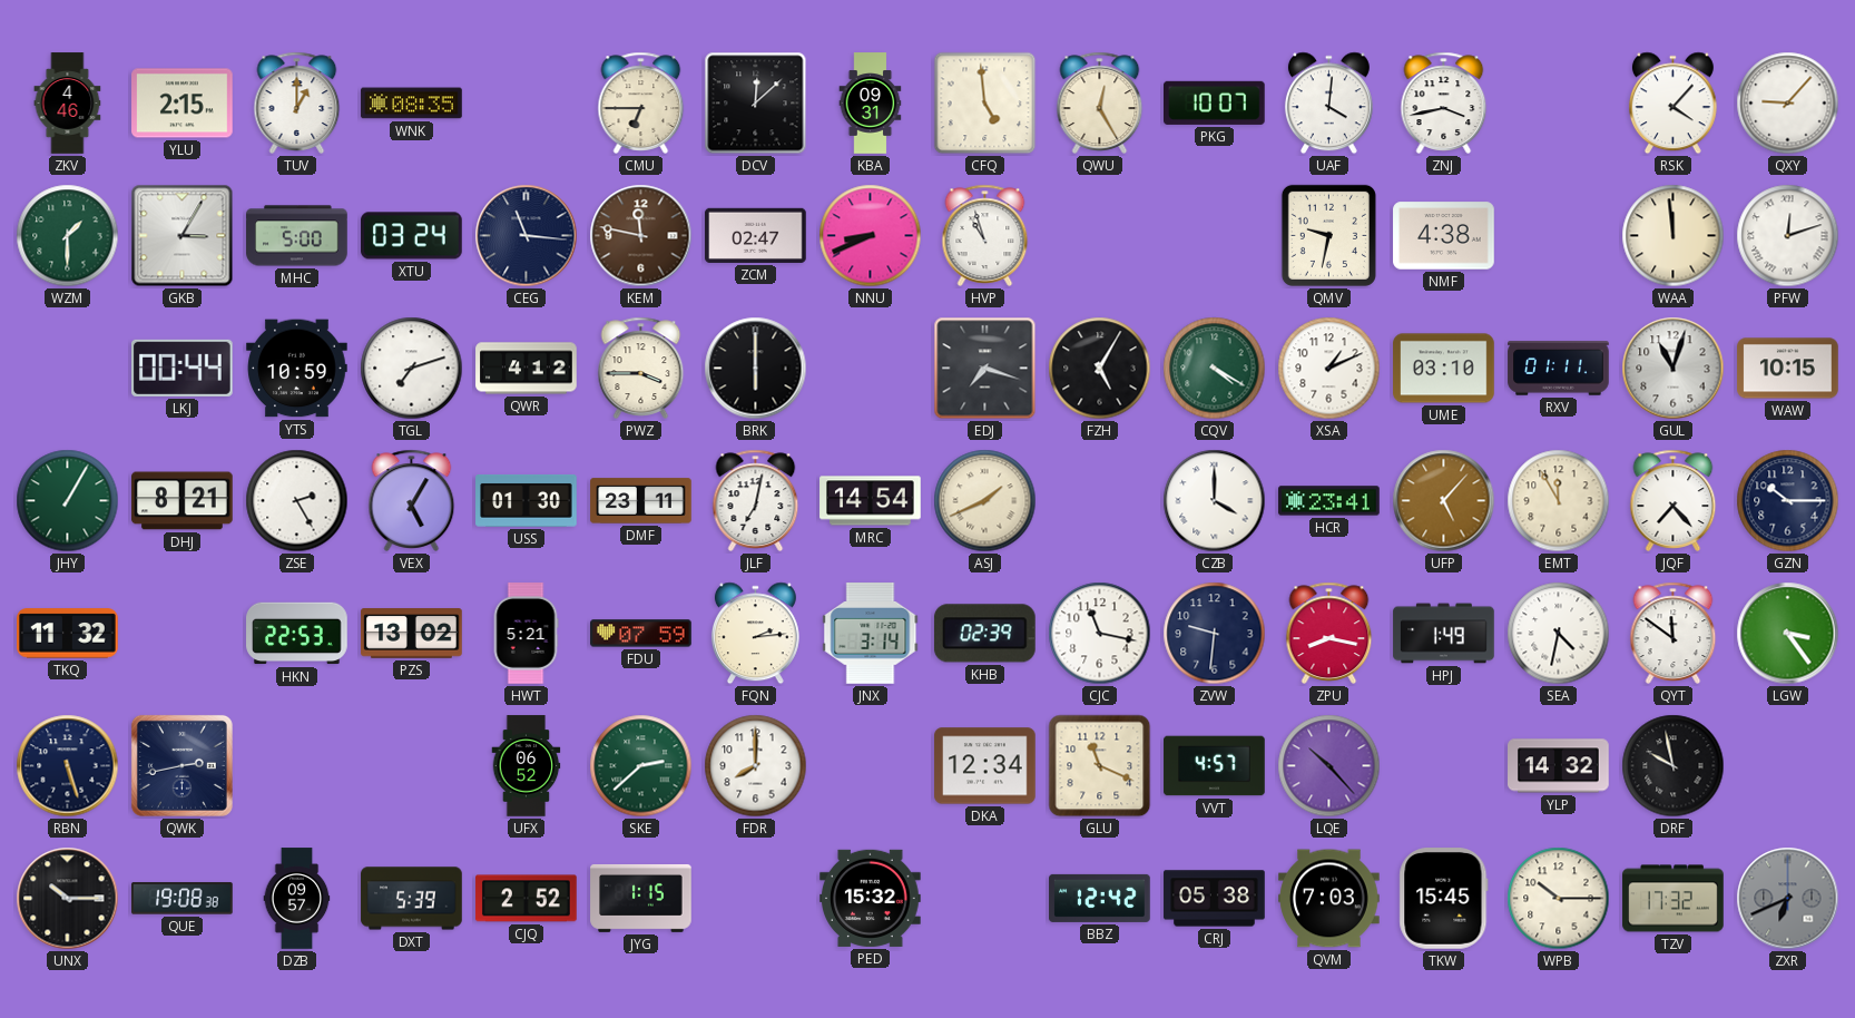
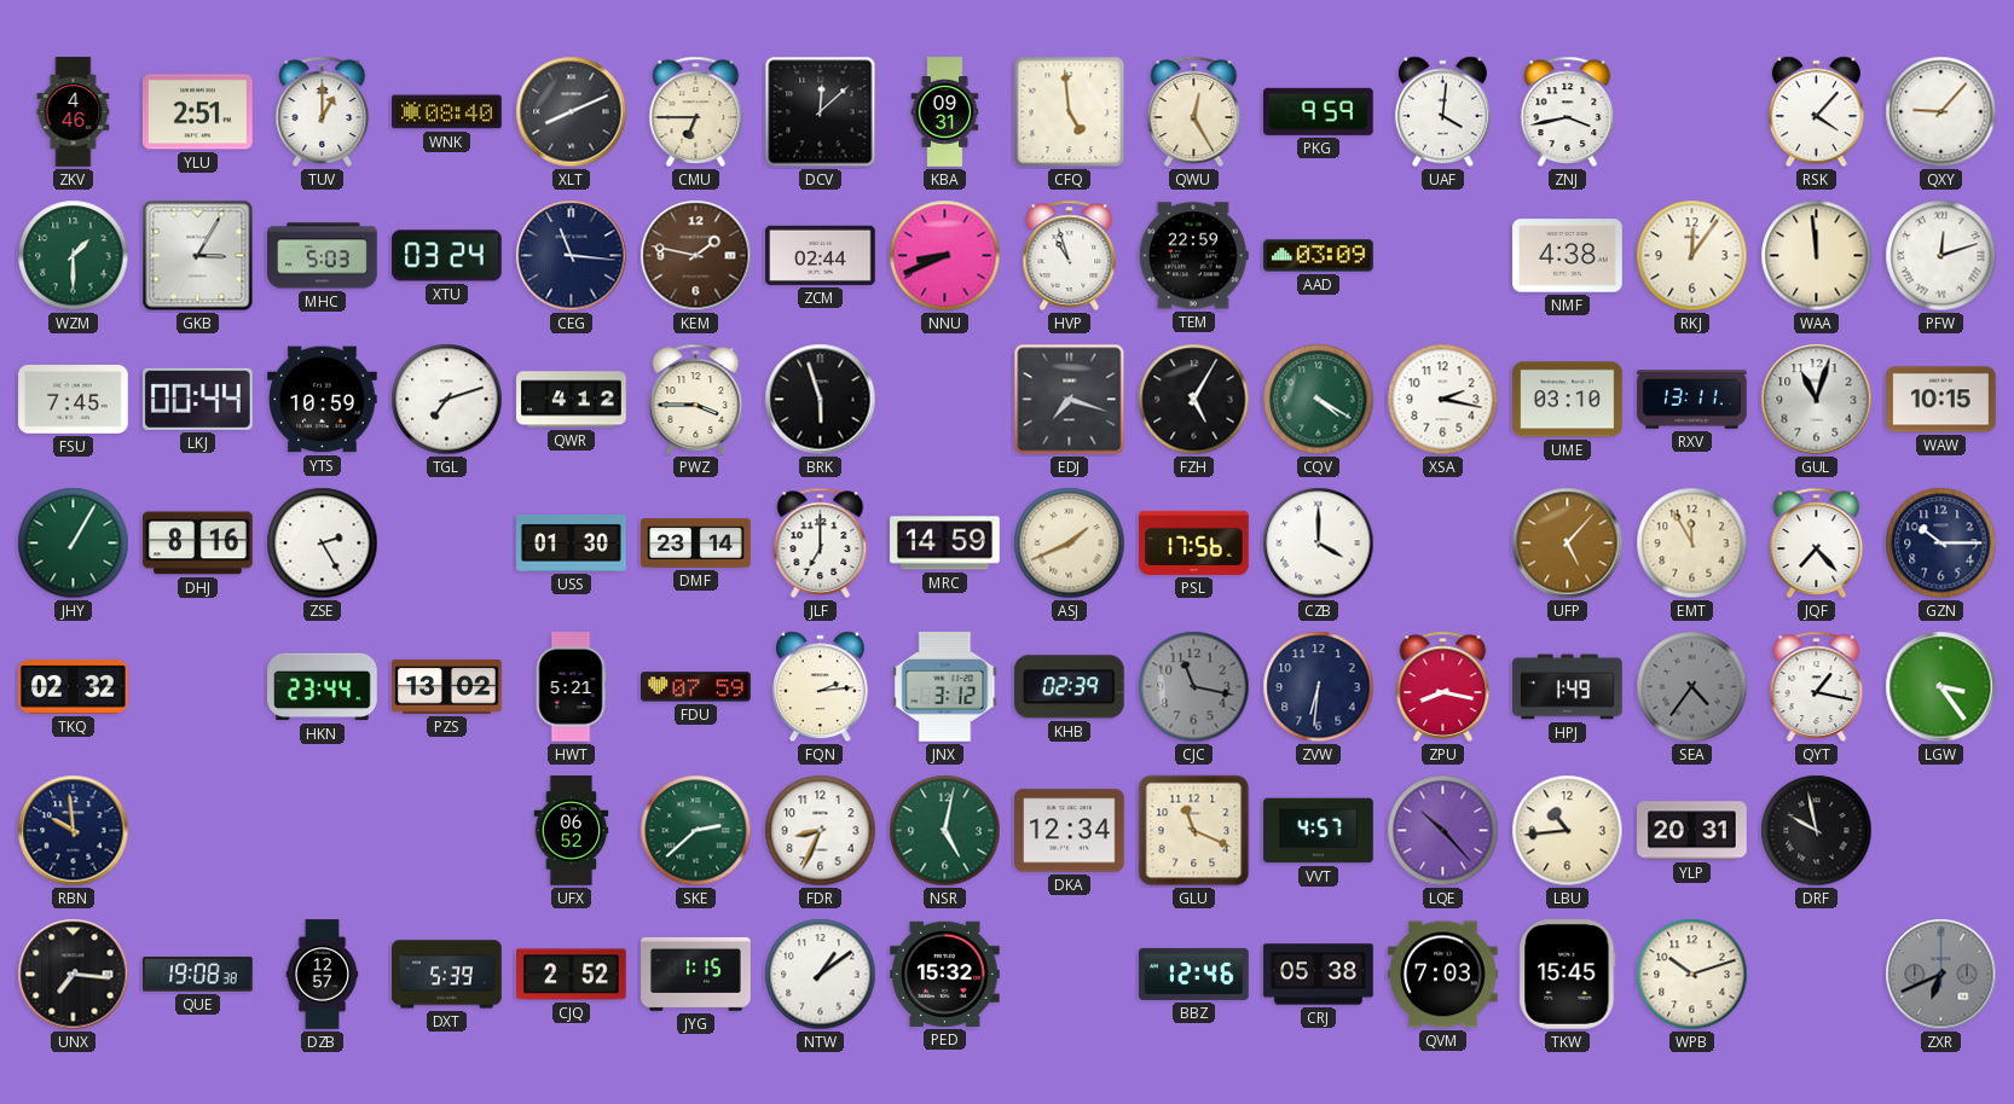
YLU: 2:15 -> 2:51 (198, 112)
WNK: 08:35 -> 08:40 (447, 112)
XLT: none -> 8:11 (572, 112)
PKG: 10:07 -> 9:59 (1319, 111)
MHC: 5:00 -> 5:03 (323, 256)
KEM: 11:47 -> 1:47 (696, 256)
ZCM: 02:47 -> 02:44 (821, 255)
TEM: none -> 22:59 (1193, 256)
AAD: none -> 03:09 (1319, 256)
QMV: 9:32 -> none (1328, 235)
RKJ: none -> 12:06 (1692, 256)
FSU: none -> 7:45 (74, 400)
BRK: 6:00 -> 5:57 (821, 400)
XSA: 1:11 -> 2:17 (1443, 400)
RXV: 01:11 -> 13:11 (1692, 400)
DHJ: 8:21 -> 8:16 (198, 544)
VEX: 5:05 -> none (412, 500)
DMF: 23:11 -> 23:14 (696, 544)
JLF: 7:02 -> 7:00 (821, 542)
MRC: 14:54 -> 14:59 (945, 544)
PSL: none -> 17:56 (1194, 542)
HCR: 23:41 -> none (1329, 501)
TKQ: 11:32 -> 02:32 (74, 687)
HKN: 22:53 -> 23:44 (323, 687)
JNX: 3:14 -> 3:12 (945, 687)
CJC dial: white -> grey (1194, 687)
ZVW: 9:31 -> 6:31 (1319, 687)
SEA: 4:32 -> 4:36 (1692, 687)
SEA dial: white -> grey (1692, 687)
QYT: 11:51 -> 1:17 (1817, 686)
RBN: 5:27 -> 9:59 (74, 831)
QWK: 2:43 -> none (181, 765)
FDR: 8:00 -> 8:34 (821, 831)
NSR: none -> 5:02 (945, 831)
LBU: none -> 10:44 (1568, 831)
YLP: 14:32 -> 20:31 (1692, 831)
UNX: 10:15 -> 7:16 (74, 975)
DZB: 09:57 -> 12:57 (323, 975)
NTW: none -> 1:09 (821, 975)
BBZ: 12:42 -> 12:46 (1194, 974)
WPB: 10:15 -> 10:12 (1692, 975)
TZV: 17:32 -> none (1674, 899)
